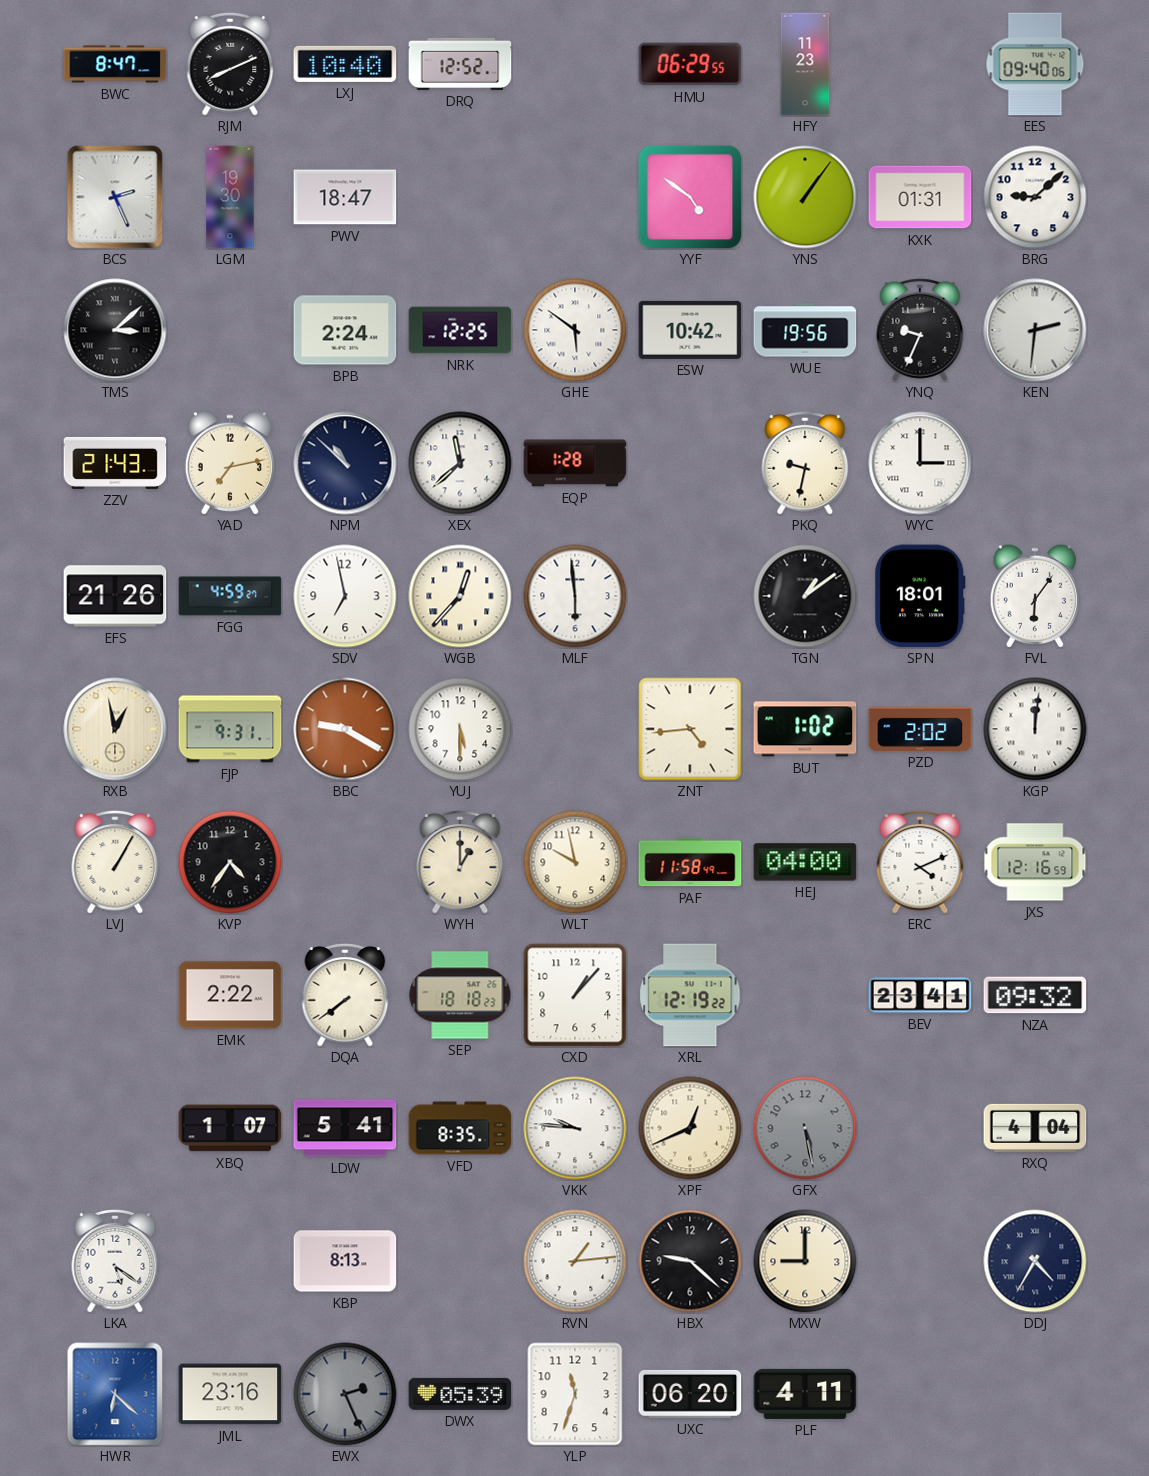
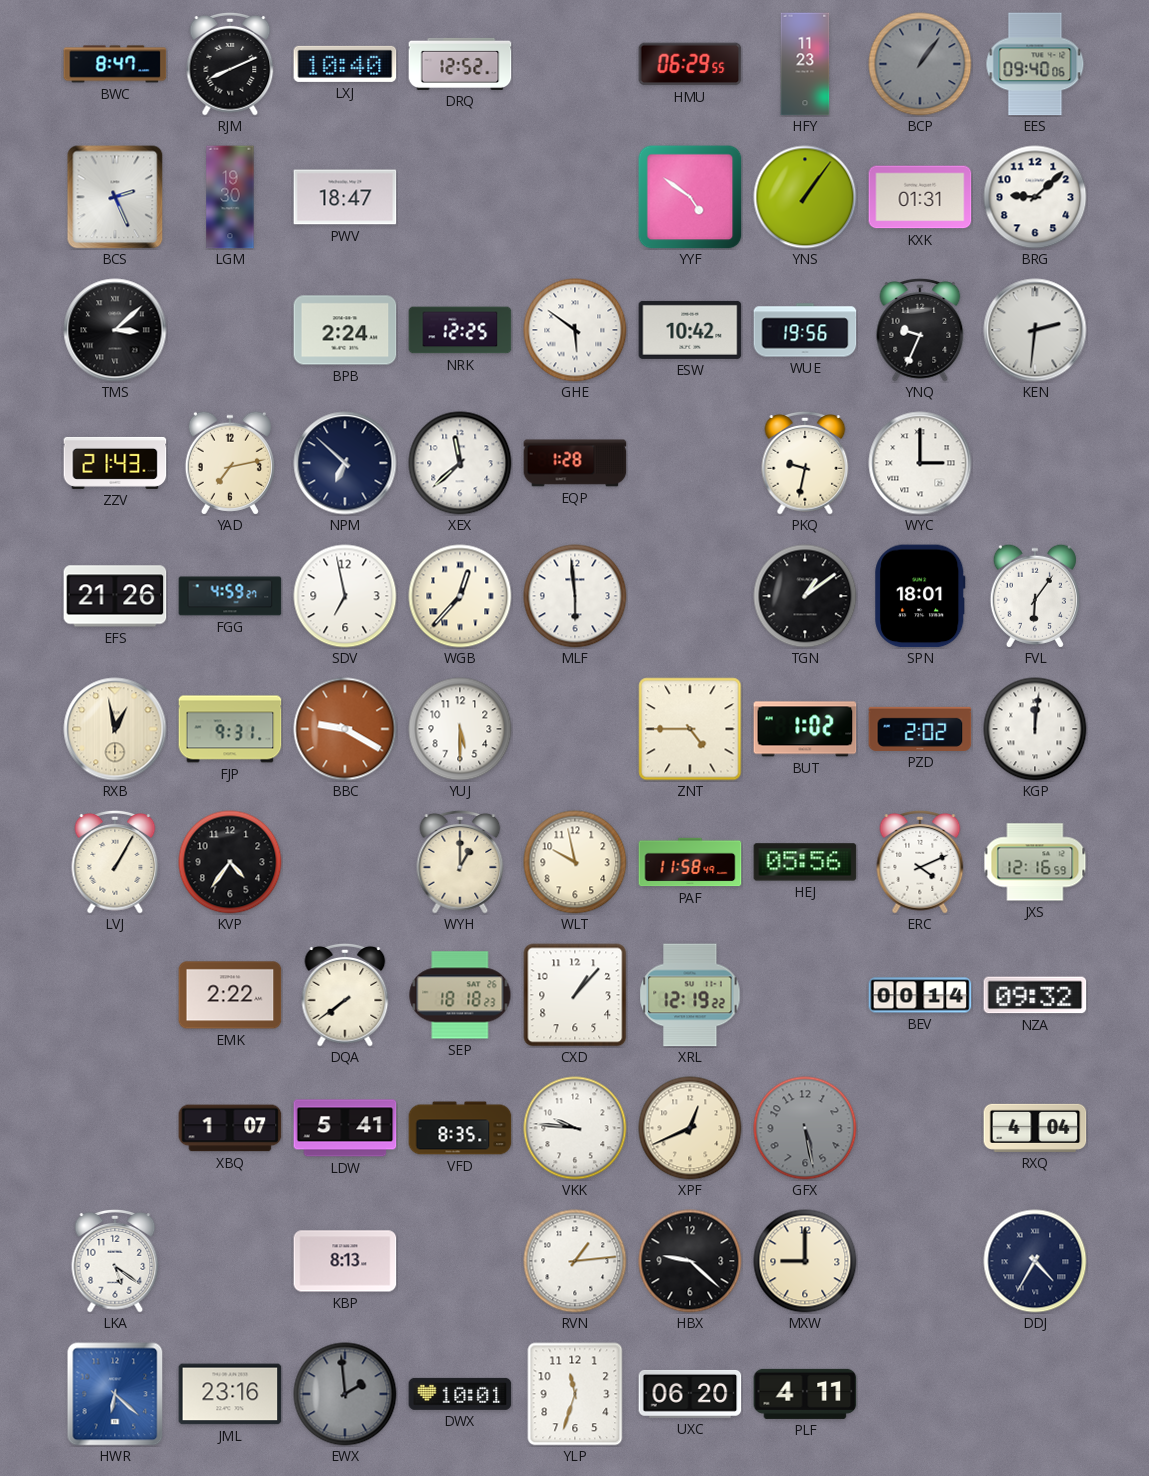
BCP: none -> 1:06 (920, 64)
NPM: 10:52 -> 6:52 (345, 463)
ZNT: 4:44 -> 4:45 (690, 729)
HEJ: 04:00 -> 05:56 (805, 862)
BEV: 23:41 -> 00:14 (920, 995)
EWX: 2:26 -> 1:59 (345, 1394)
DWX: 05:39 -> 10:01 (460, 1394)
